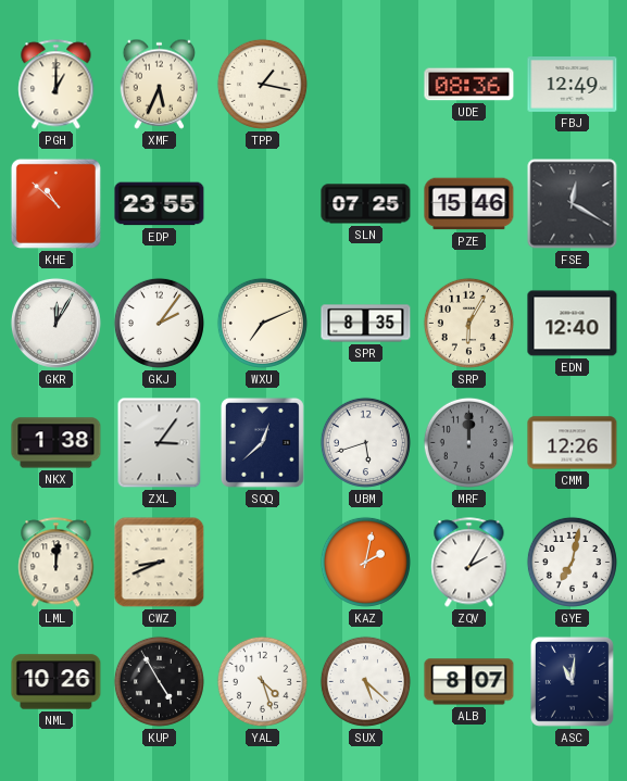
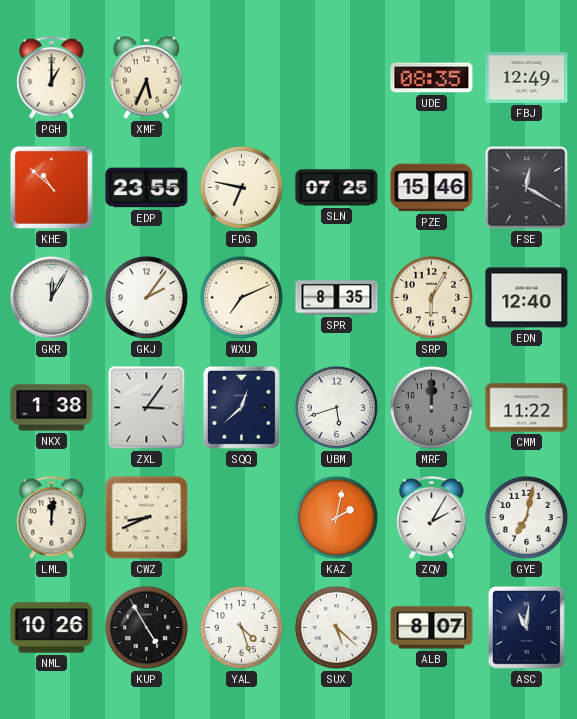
TPP: 1:17 -> none (262, 84)
UDE: 08:36 -> 08:35 (432, 78)
FDG: none -> 6:47 (241, 187)
CMM: 12:26 -> 11:22 (527, 408)
